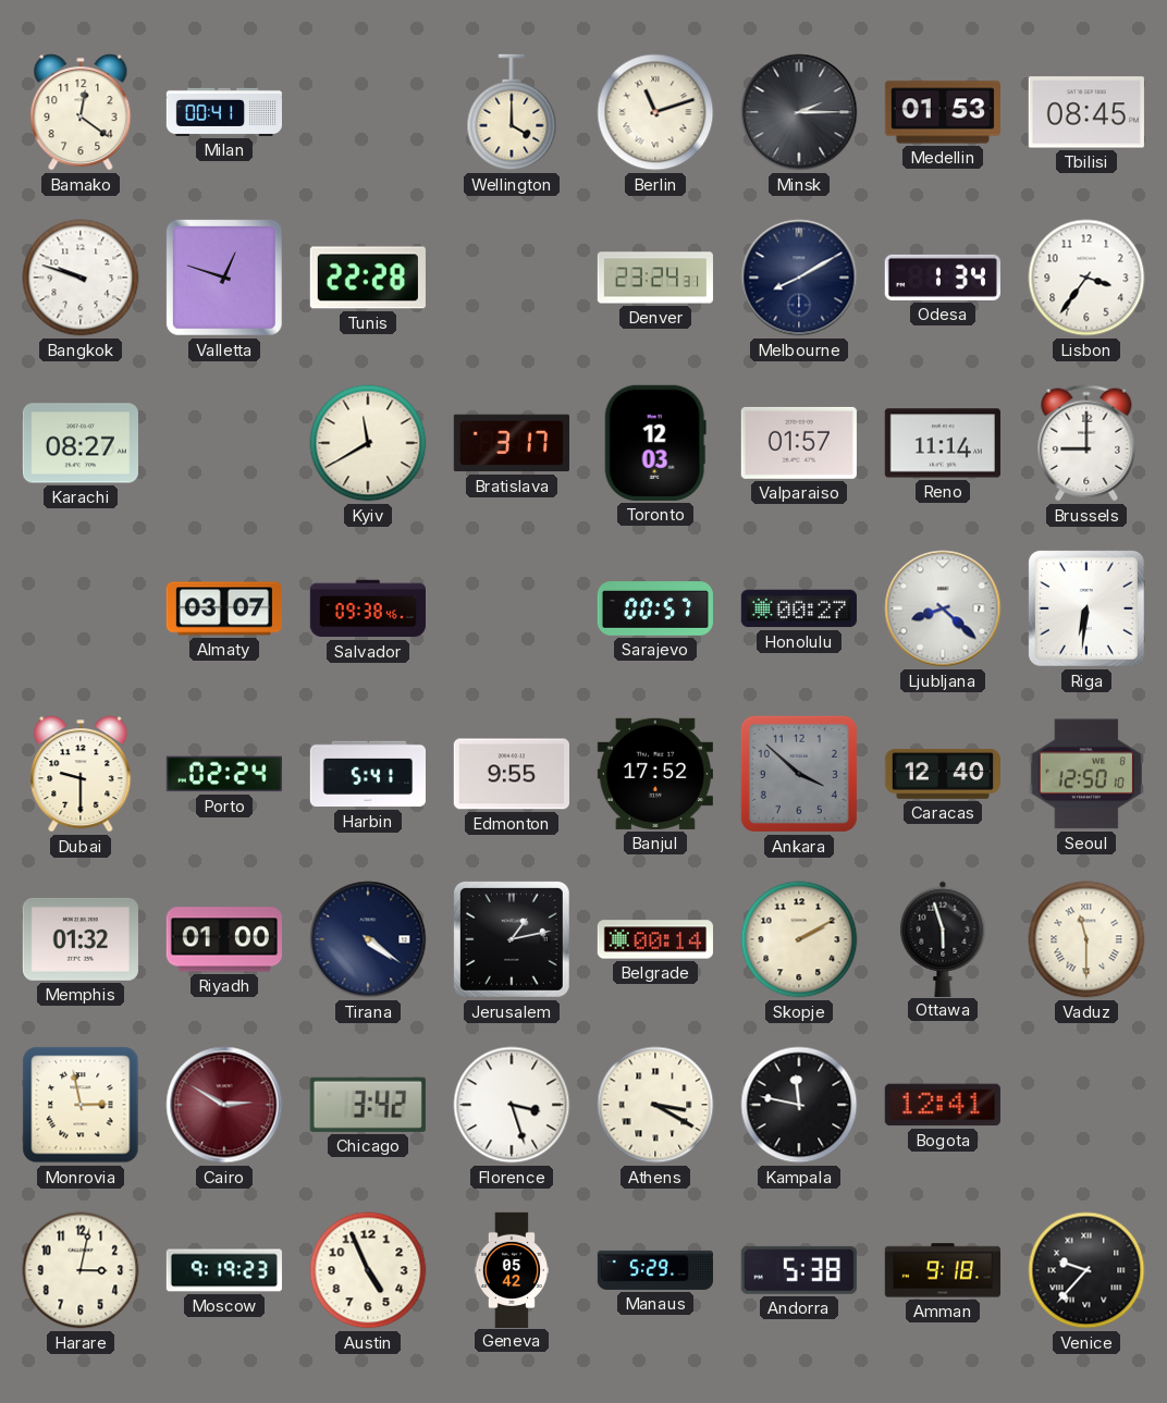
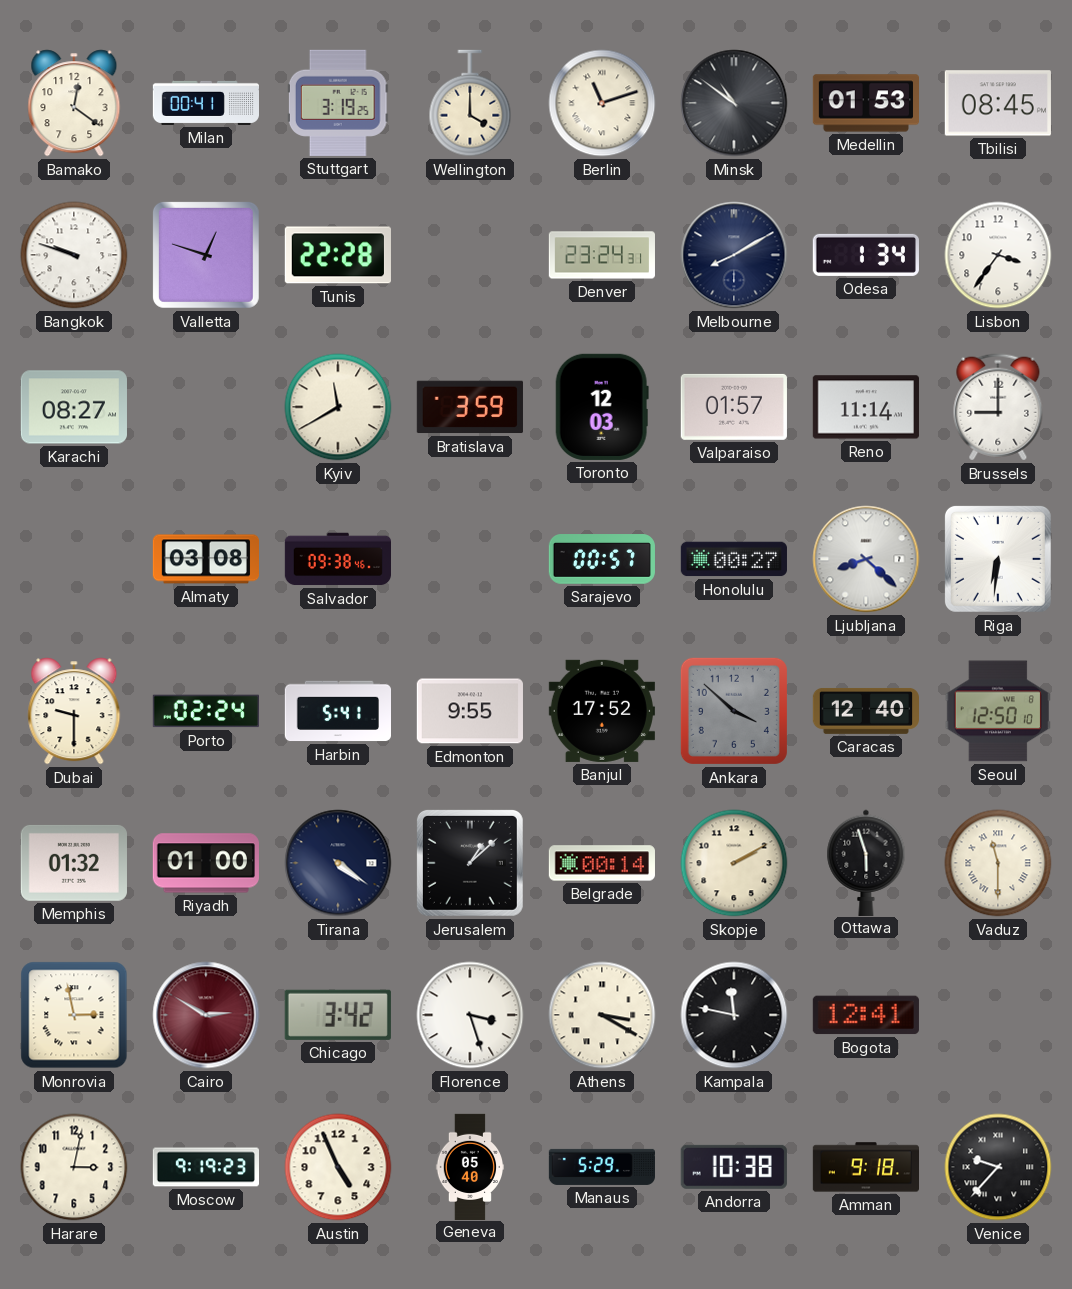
Stuttgart: none -> 3:19 (338, 103)
Minsk: 2:15 -> 10:51 (734, 103)
Bratislava: 3:17 -> 3:59 (470, 407)
Almaty: 03:07 -> 03:08 (205, 559)
Jerusalem: 1:13 -> 1:08 (470, 863)
Geneva: 05:42 -> 05:40 (469, 1166)
Andorra: 5:38 -> 10:38 (734, 1167)
